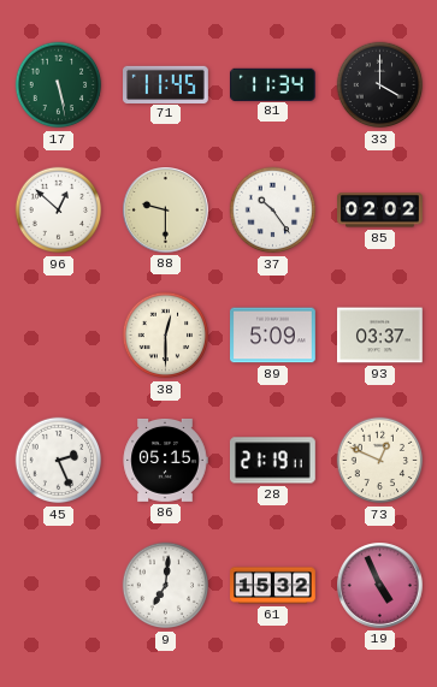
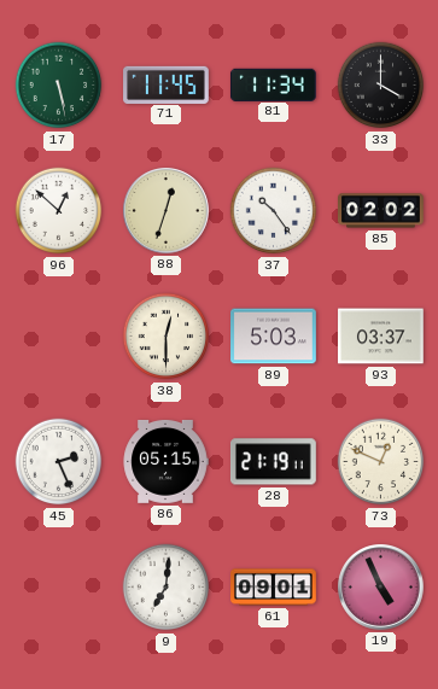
88: 9:30 -> 12:33 (167, 211)
89: 5:09 -> 5:03 (274, 337)
61: 15:32 -> 09:01 (274, 588)
